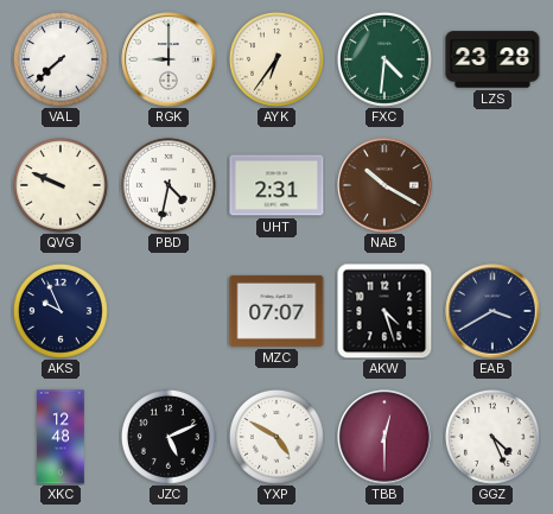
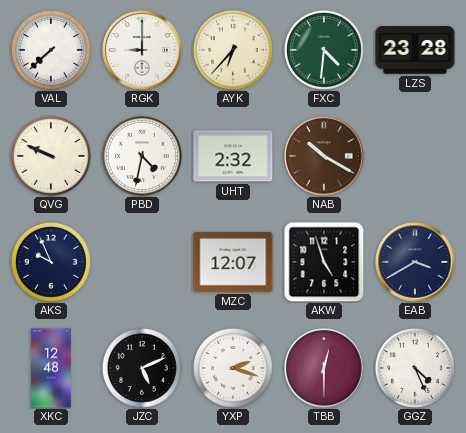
AYK: 6:36 -> 6:37 (233, 50)
UHT: 2:31 -> 2:32 (233, 156)
MZC: 07:07 -> 12:07 (233, 262)
AKW: 4:27 -> 4:57 (324, 262)
YXP: 4:50 -> 2:18 (233, 368)
